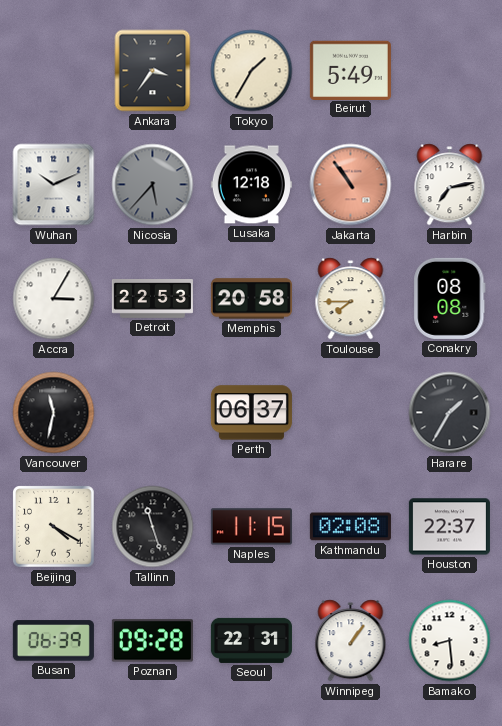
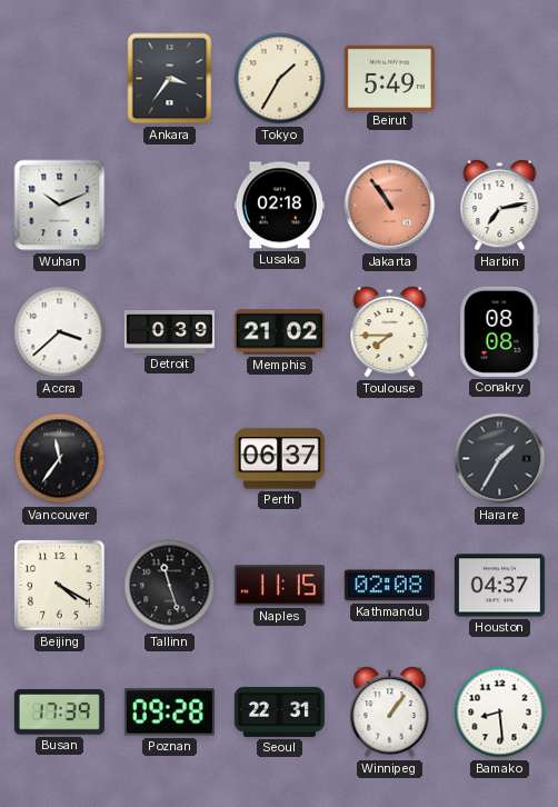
Nicosia: 5:37 -> none (153, 185)
Lusaka: 12:18 -> 02:18 (279, 206)
Accra: 3:05 -> 3:38 (60, 332)
Detroit: 22:53 -> 0:39 (169, 332)
Memphis: 20:58 -> 21:02 (279, 332)
Vancouver: 11:32 -> 11:36 (60, 459)
Houston: 22:37 -> 04:37 (499, 586)
Busan: 06:39 -> 17:39 (59, 713)
